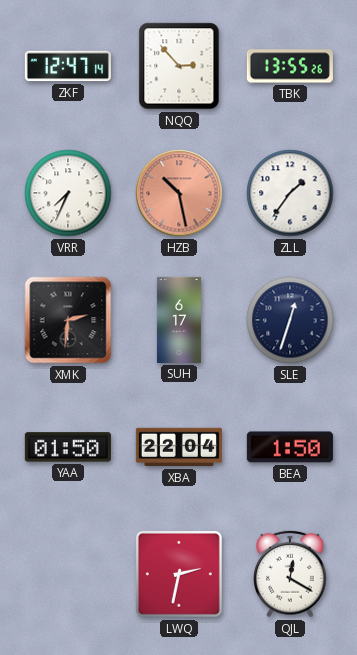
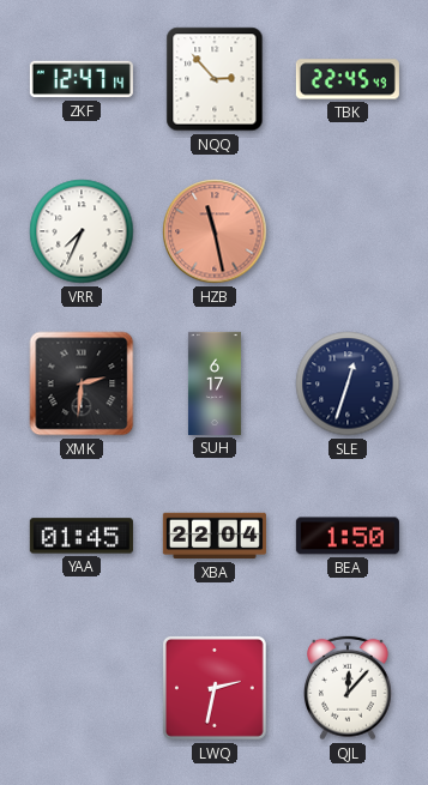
TBK: 13:55 -> 22:45 (348, 79)
HZB: 10:28 -> 11:28 (215, 231)
ZLL: 1:36 -> none (290, 193)
YAA: 01:50 -> 01:45 (82, 536)
QJL: 12:20 -> 12:07 (349, 688)
